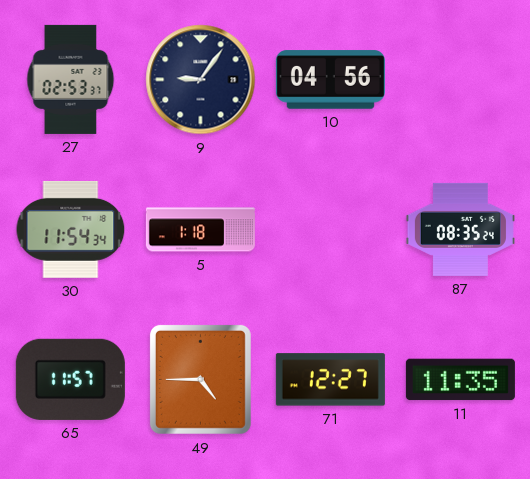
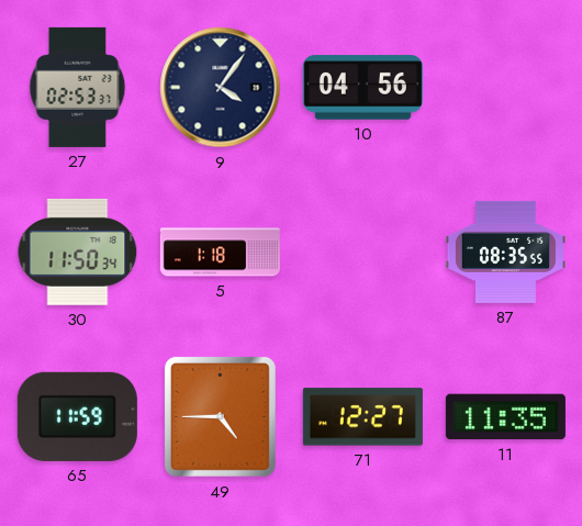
9: 9:06 -> 4:06 (221, 88)
30: 11:54 -> 11:50 (78, 251)
87: 08:35:24 -> 08:35:55 (505, 251)
65: 11:57 -> 11:59 (77, 416)
